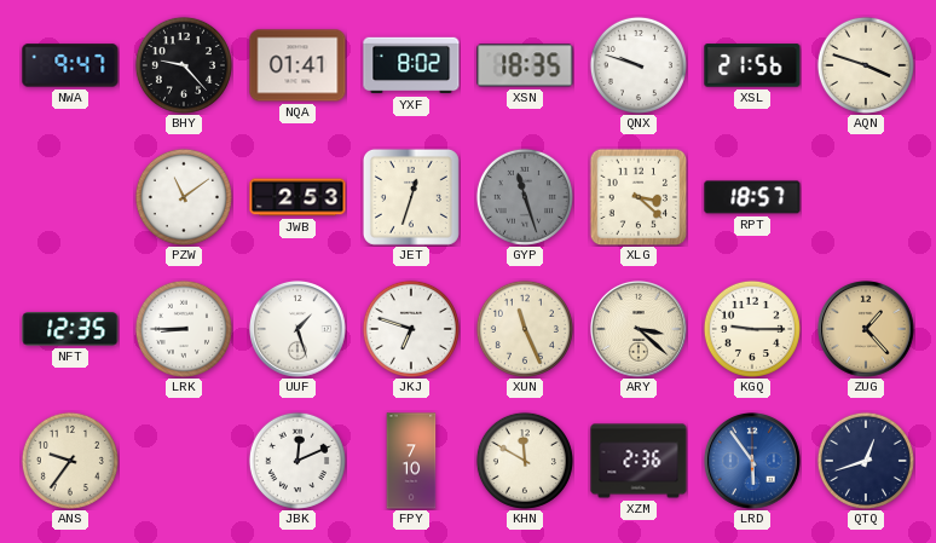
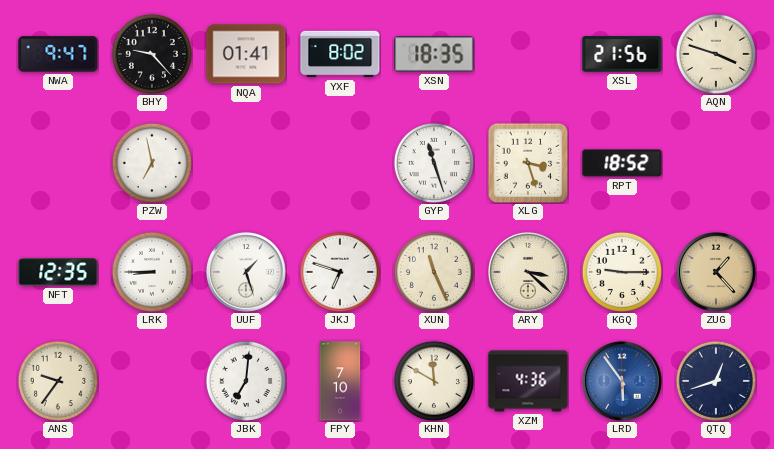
QNX: 9:48 -> none (639, 65)
PZW: 11:09 -> 6:58 (152, 163)
JWB: 2:53 -> none (297, 197)
JET: 12:33 -> none (411, 197)
GYP dial: grey -> white (434, 163)
XLG: 3:22 -> 3:27 (528, 163)
RPT: 18:57 -> 18:52 (622, 163)
JBK: 12:11 -> 7:01 (246, 381)
XZM: 2:36 -> 4:36 (528, 381)
